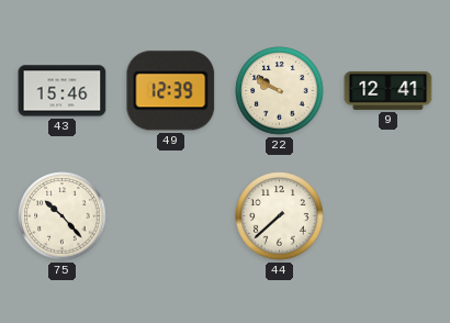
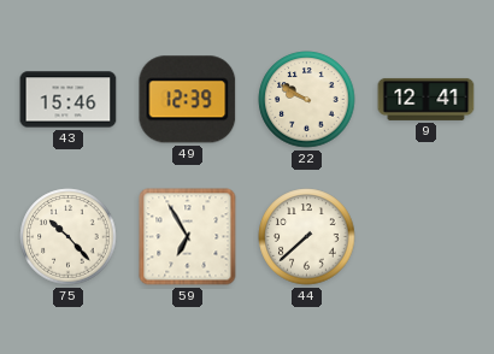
59: none -> 6:55 (188, 237)
